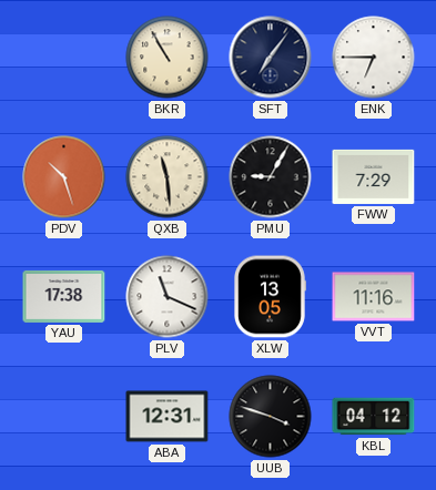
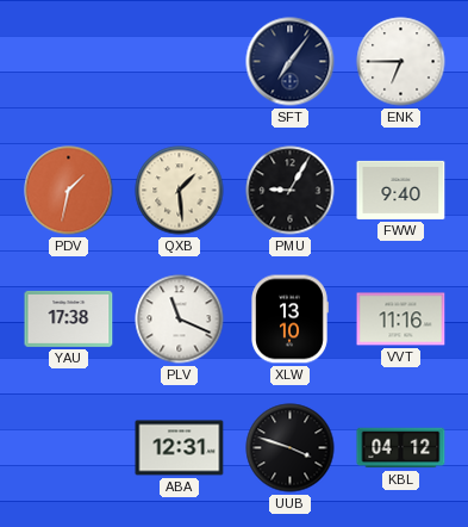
BKR: 10:55 -> none (168, 58)
PDV: 10:27 -> 1:32 (69, 191)
QXB: 11:29 -> 1:29 (180, 191)
FWW: 7:29 -> 9:40 (401, 190)
XLW: 13:05 -> 13:10 (291, 320)
